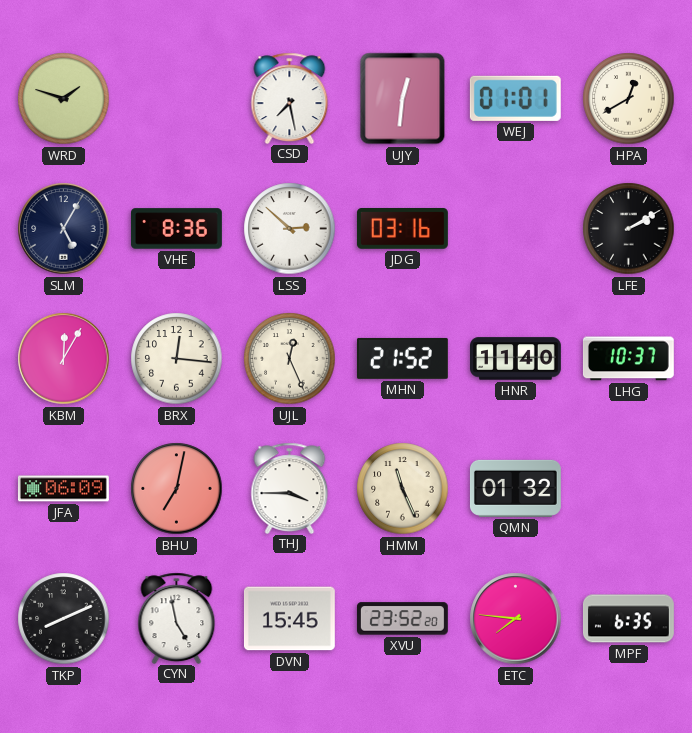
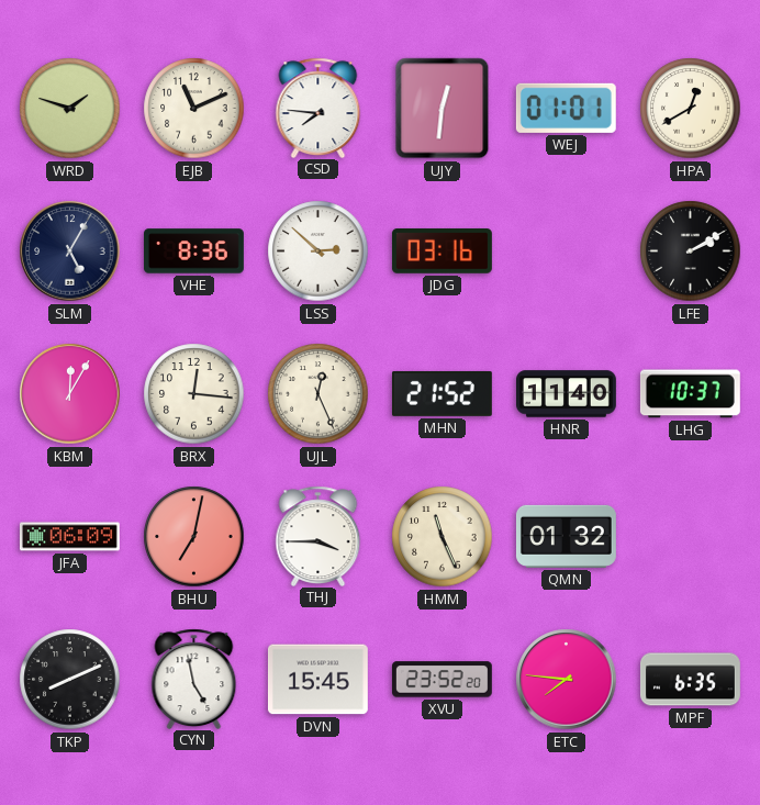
EJB: none -> 11:11 (194, 109)
CSD: 7:28 -> 7:46 (318, 108)
